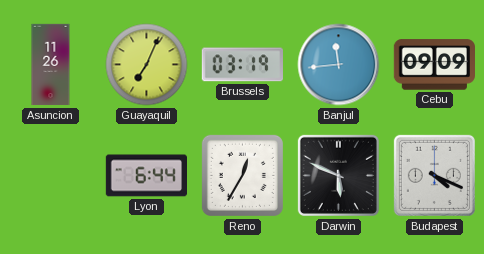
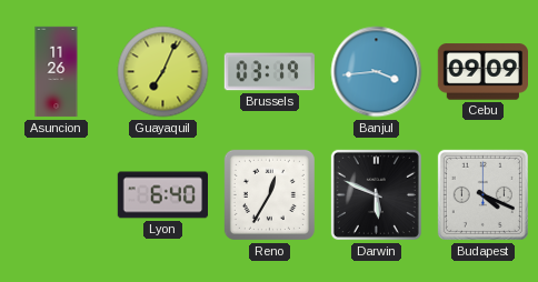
Banjul: 11:44 -> 3:44 (377, 72)
Lyon: 6:44 -> 6:40 (162, 195)
